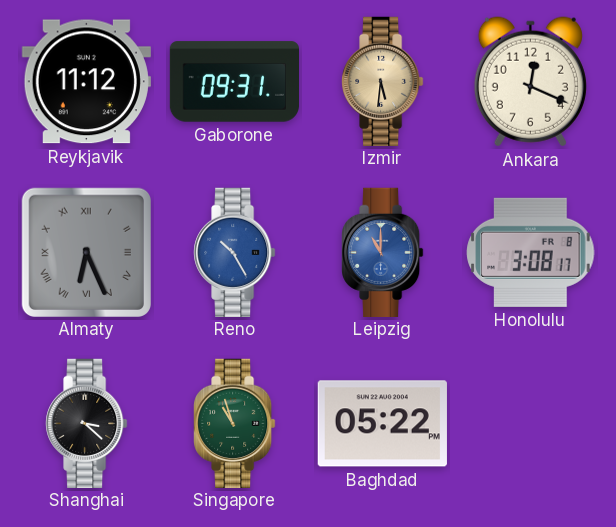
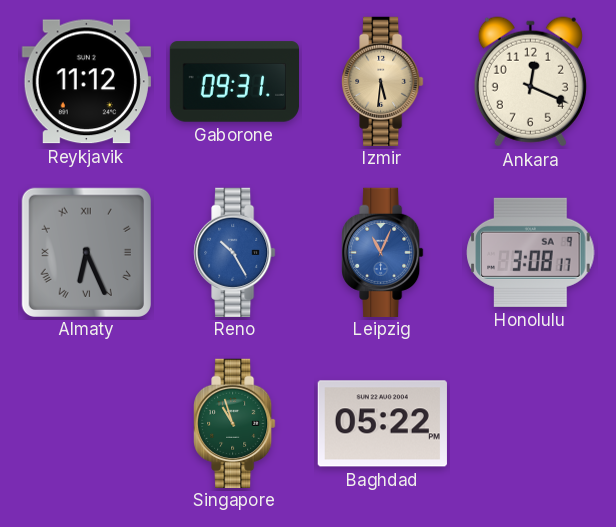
Leipzig: 11:00 -> 11:04 (383, 252)
Honolulu date: FR 8 -> SA 9 (531, 252)
Shanghai: 3:22 -> none (87, 423)
